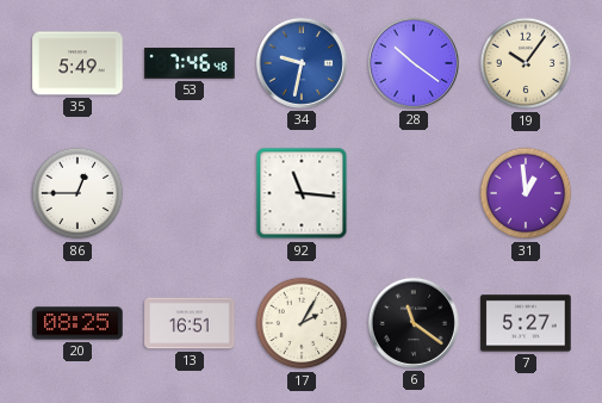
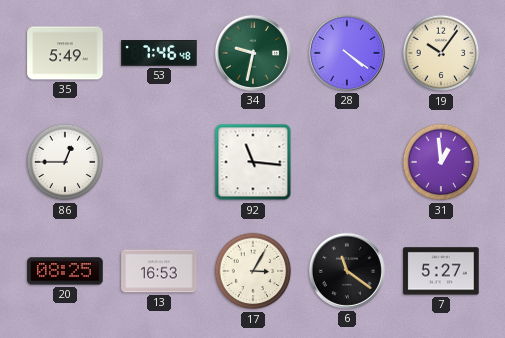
34 dial: blue -> green (253, 53)
28: 10:21 -> 4:21 (347, 53)
13: 16:51 -> 16:53 (159, 271)
17: 2:05 -> 3:05 (253, 271)
